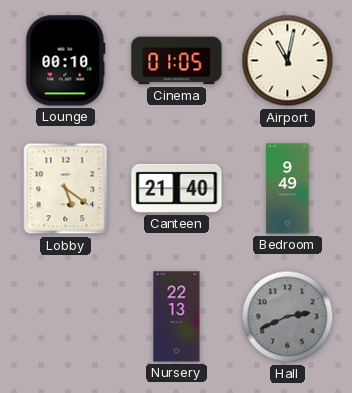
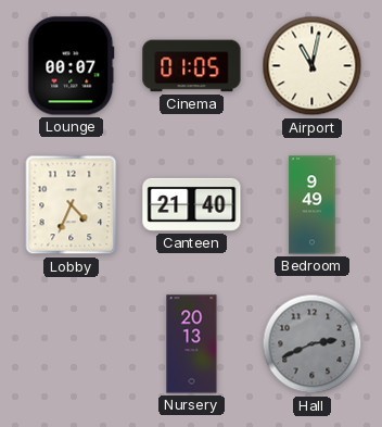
Lounge: 00:10 -> 00:07 (72, 66)
Lobby: 5:21 -> 4:34 (72, 205)
Nursery: 22:13 -> 20:13 (192, 344)
